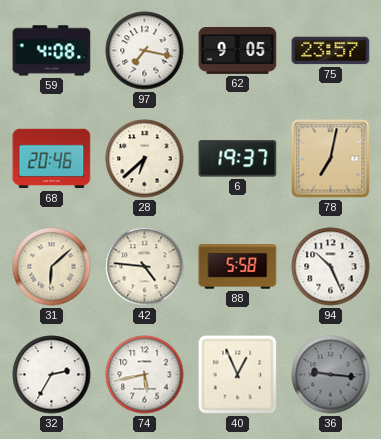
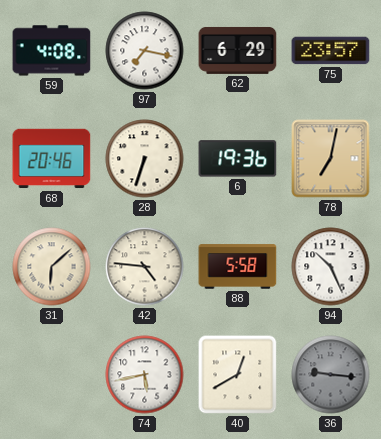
62: 9:05 -> 6:29 (238, 50)
28: 6:38 -> 6:33 (145, 159)
6: 19:37 -> 19:36 (238, 159)
32: 2:35 -> none (52, 375)
40: 12:56 -> 12:40 (238, 375)
